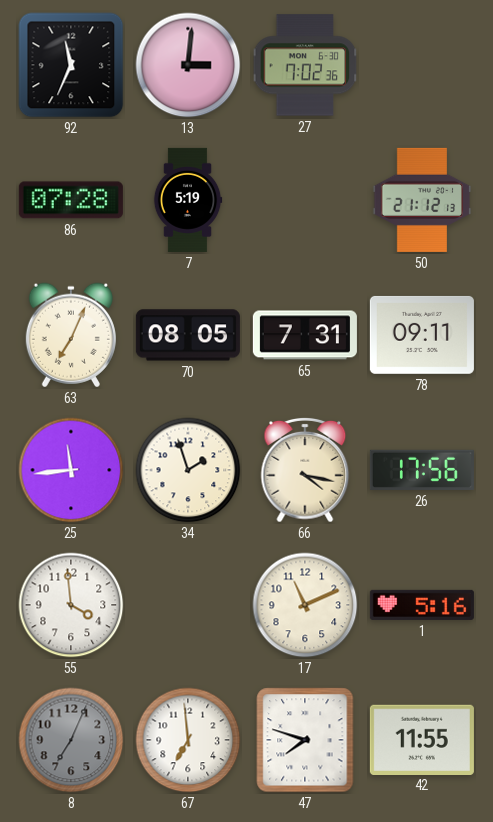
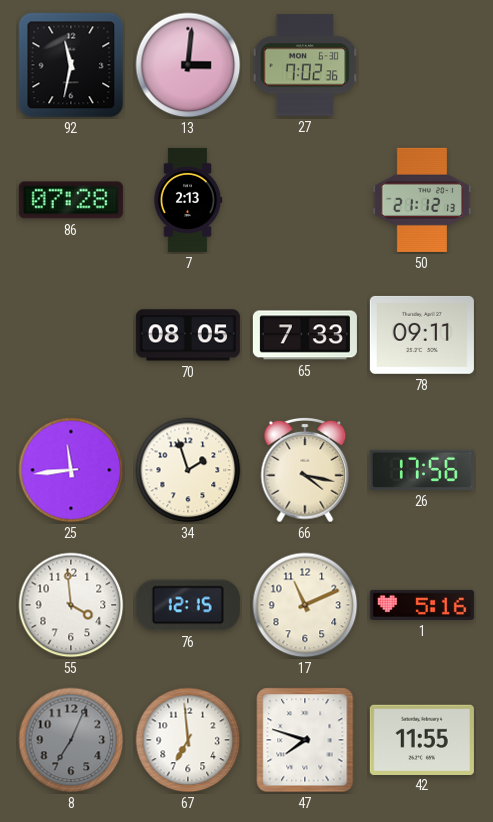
92: 11:34 -> 11:32 (71, 65)
7: 5:19 -> 2:13 (188, 200)
63: 7:04 -> none (71, 335)
65: 7:31 -> 7:33 (305, 335)
76: none -> 12:15 (188, 605)
